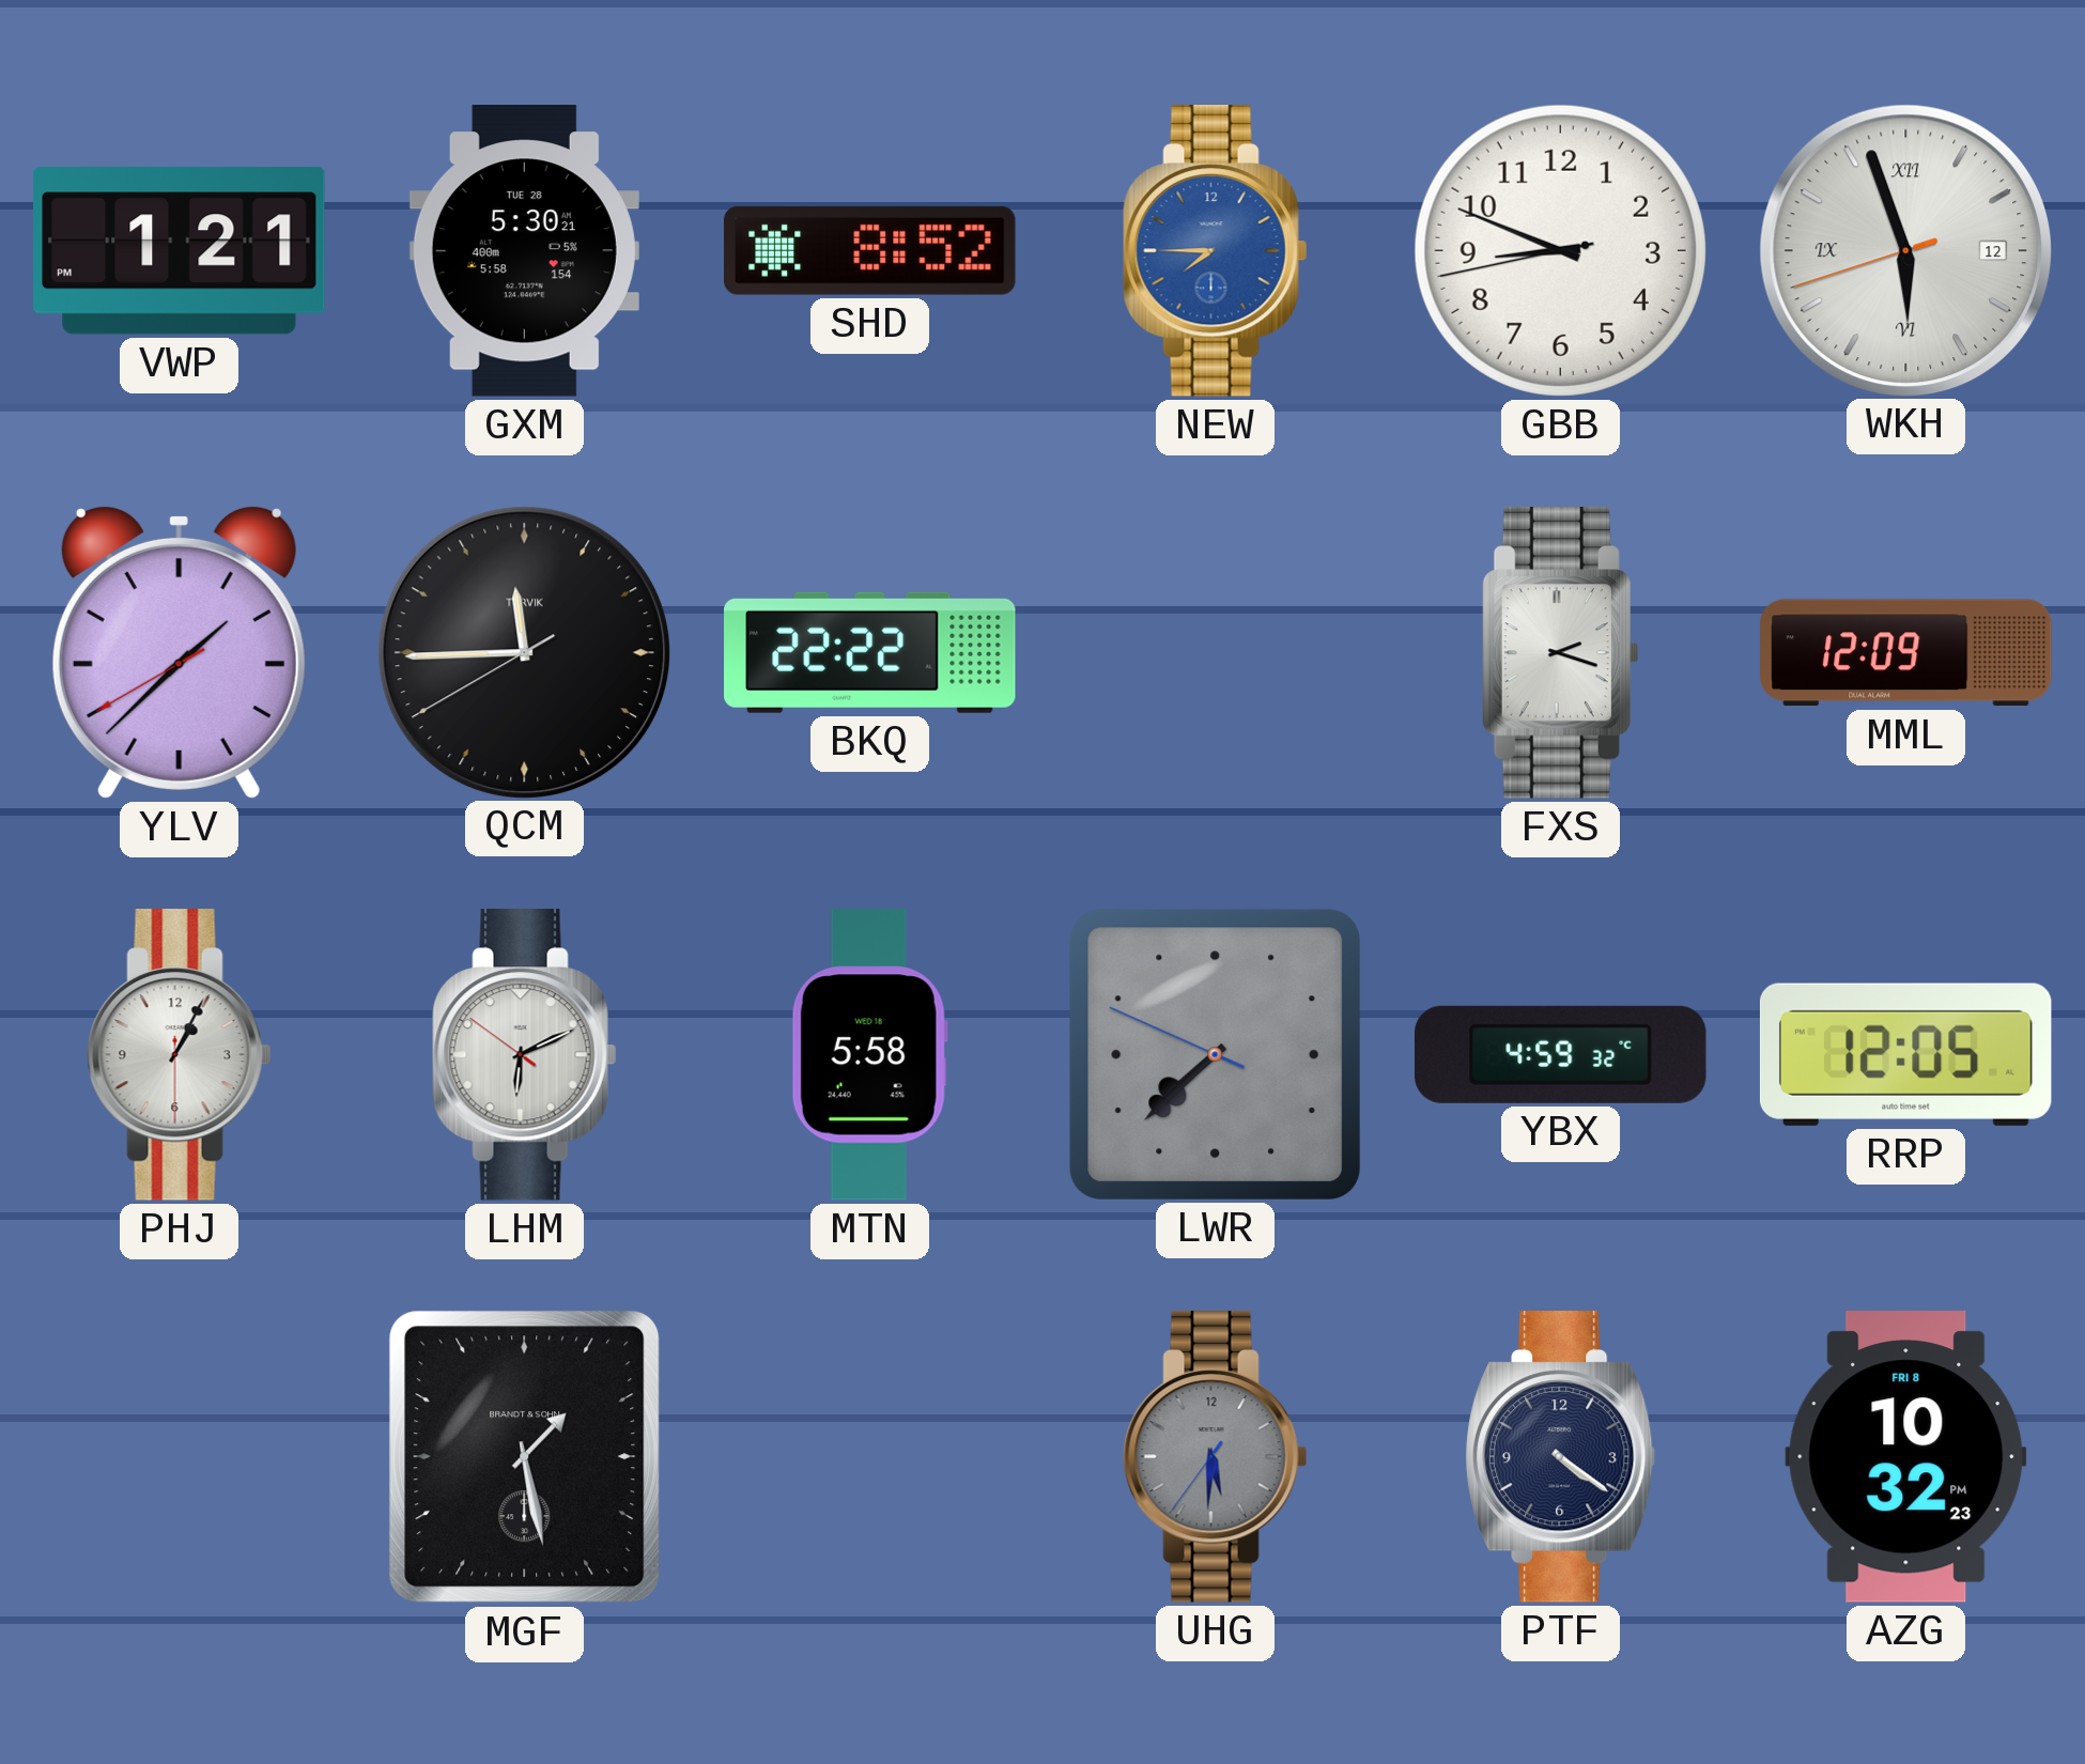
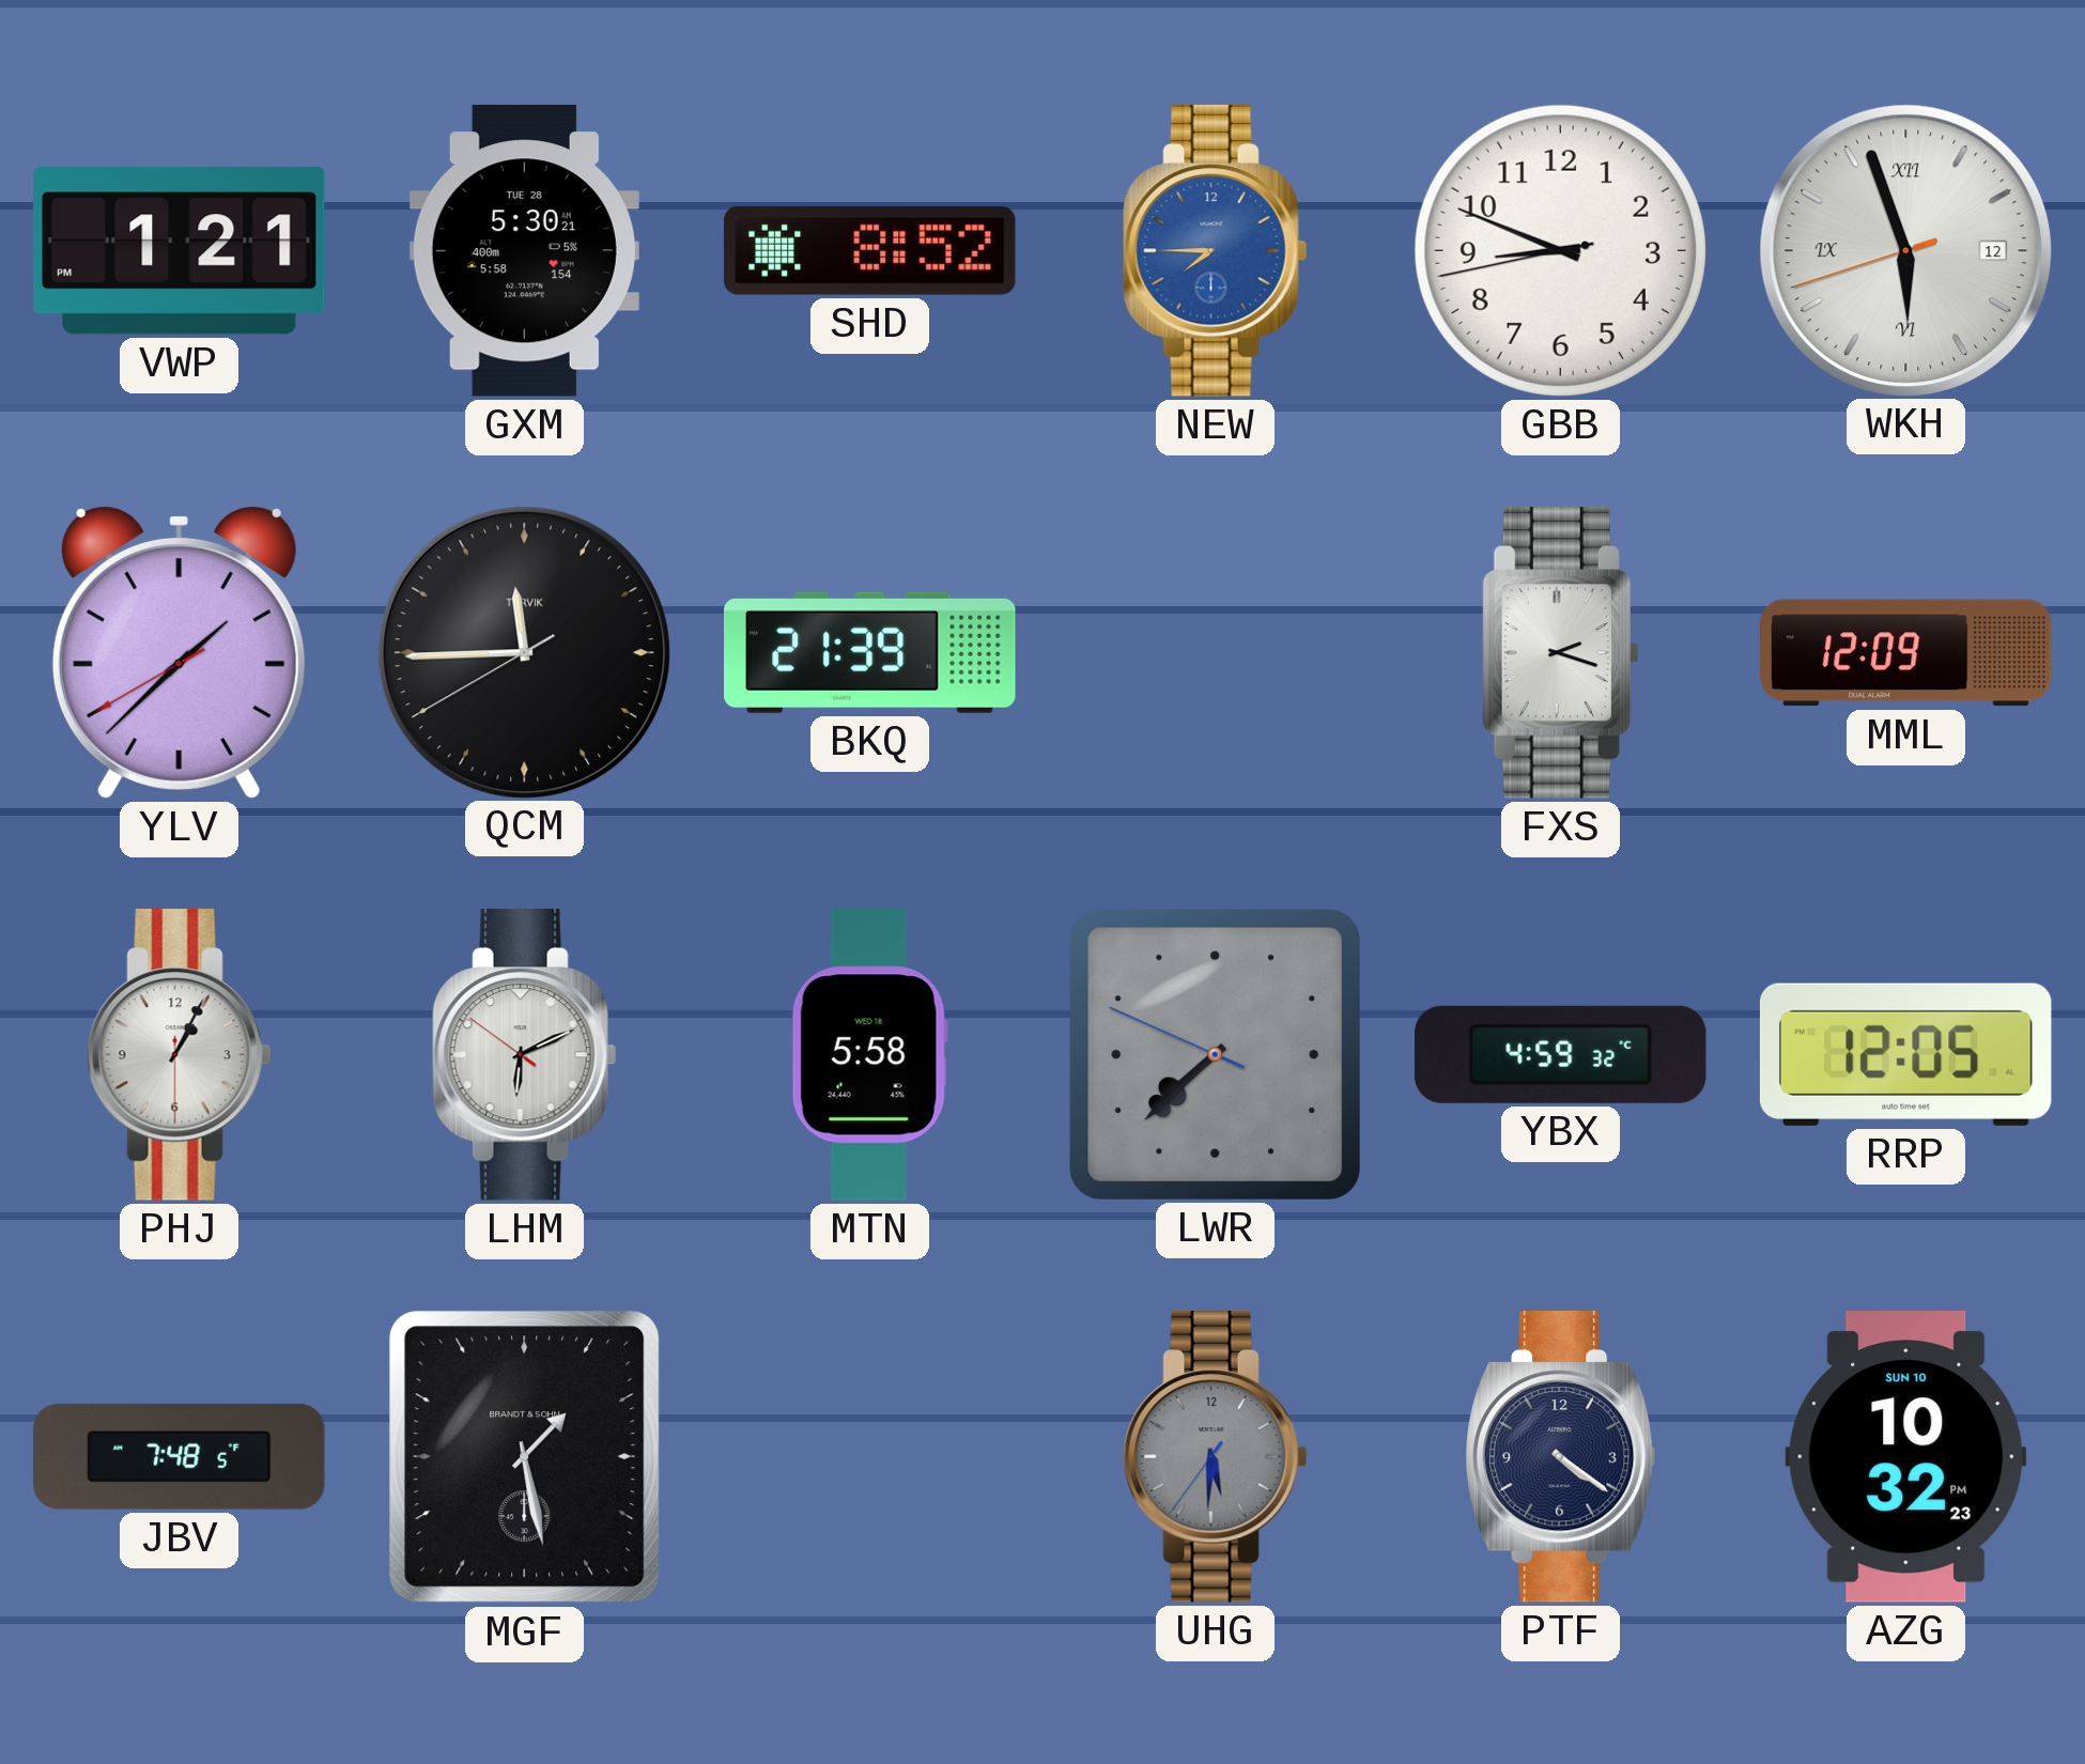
BKQ: 22:22 -> 21:39 (870, 652)
JBV: none -> 7:48 (180, 1456)
AZG date: FRI 8 -> SUN 10 (1906, 1457)
